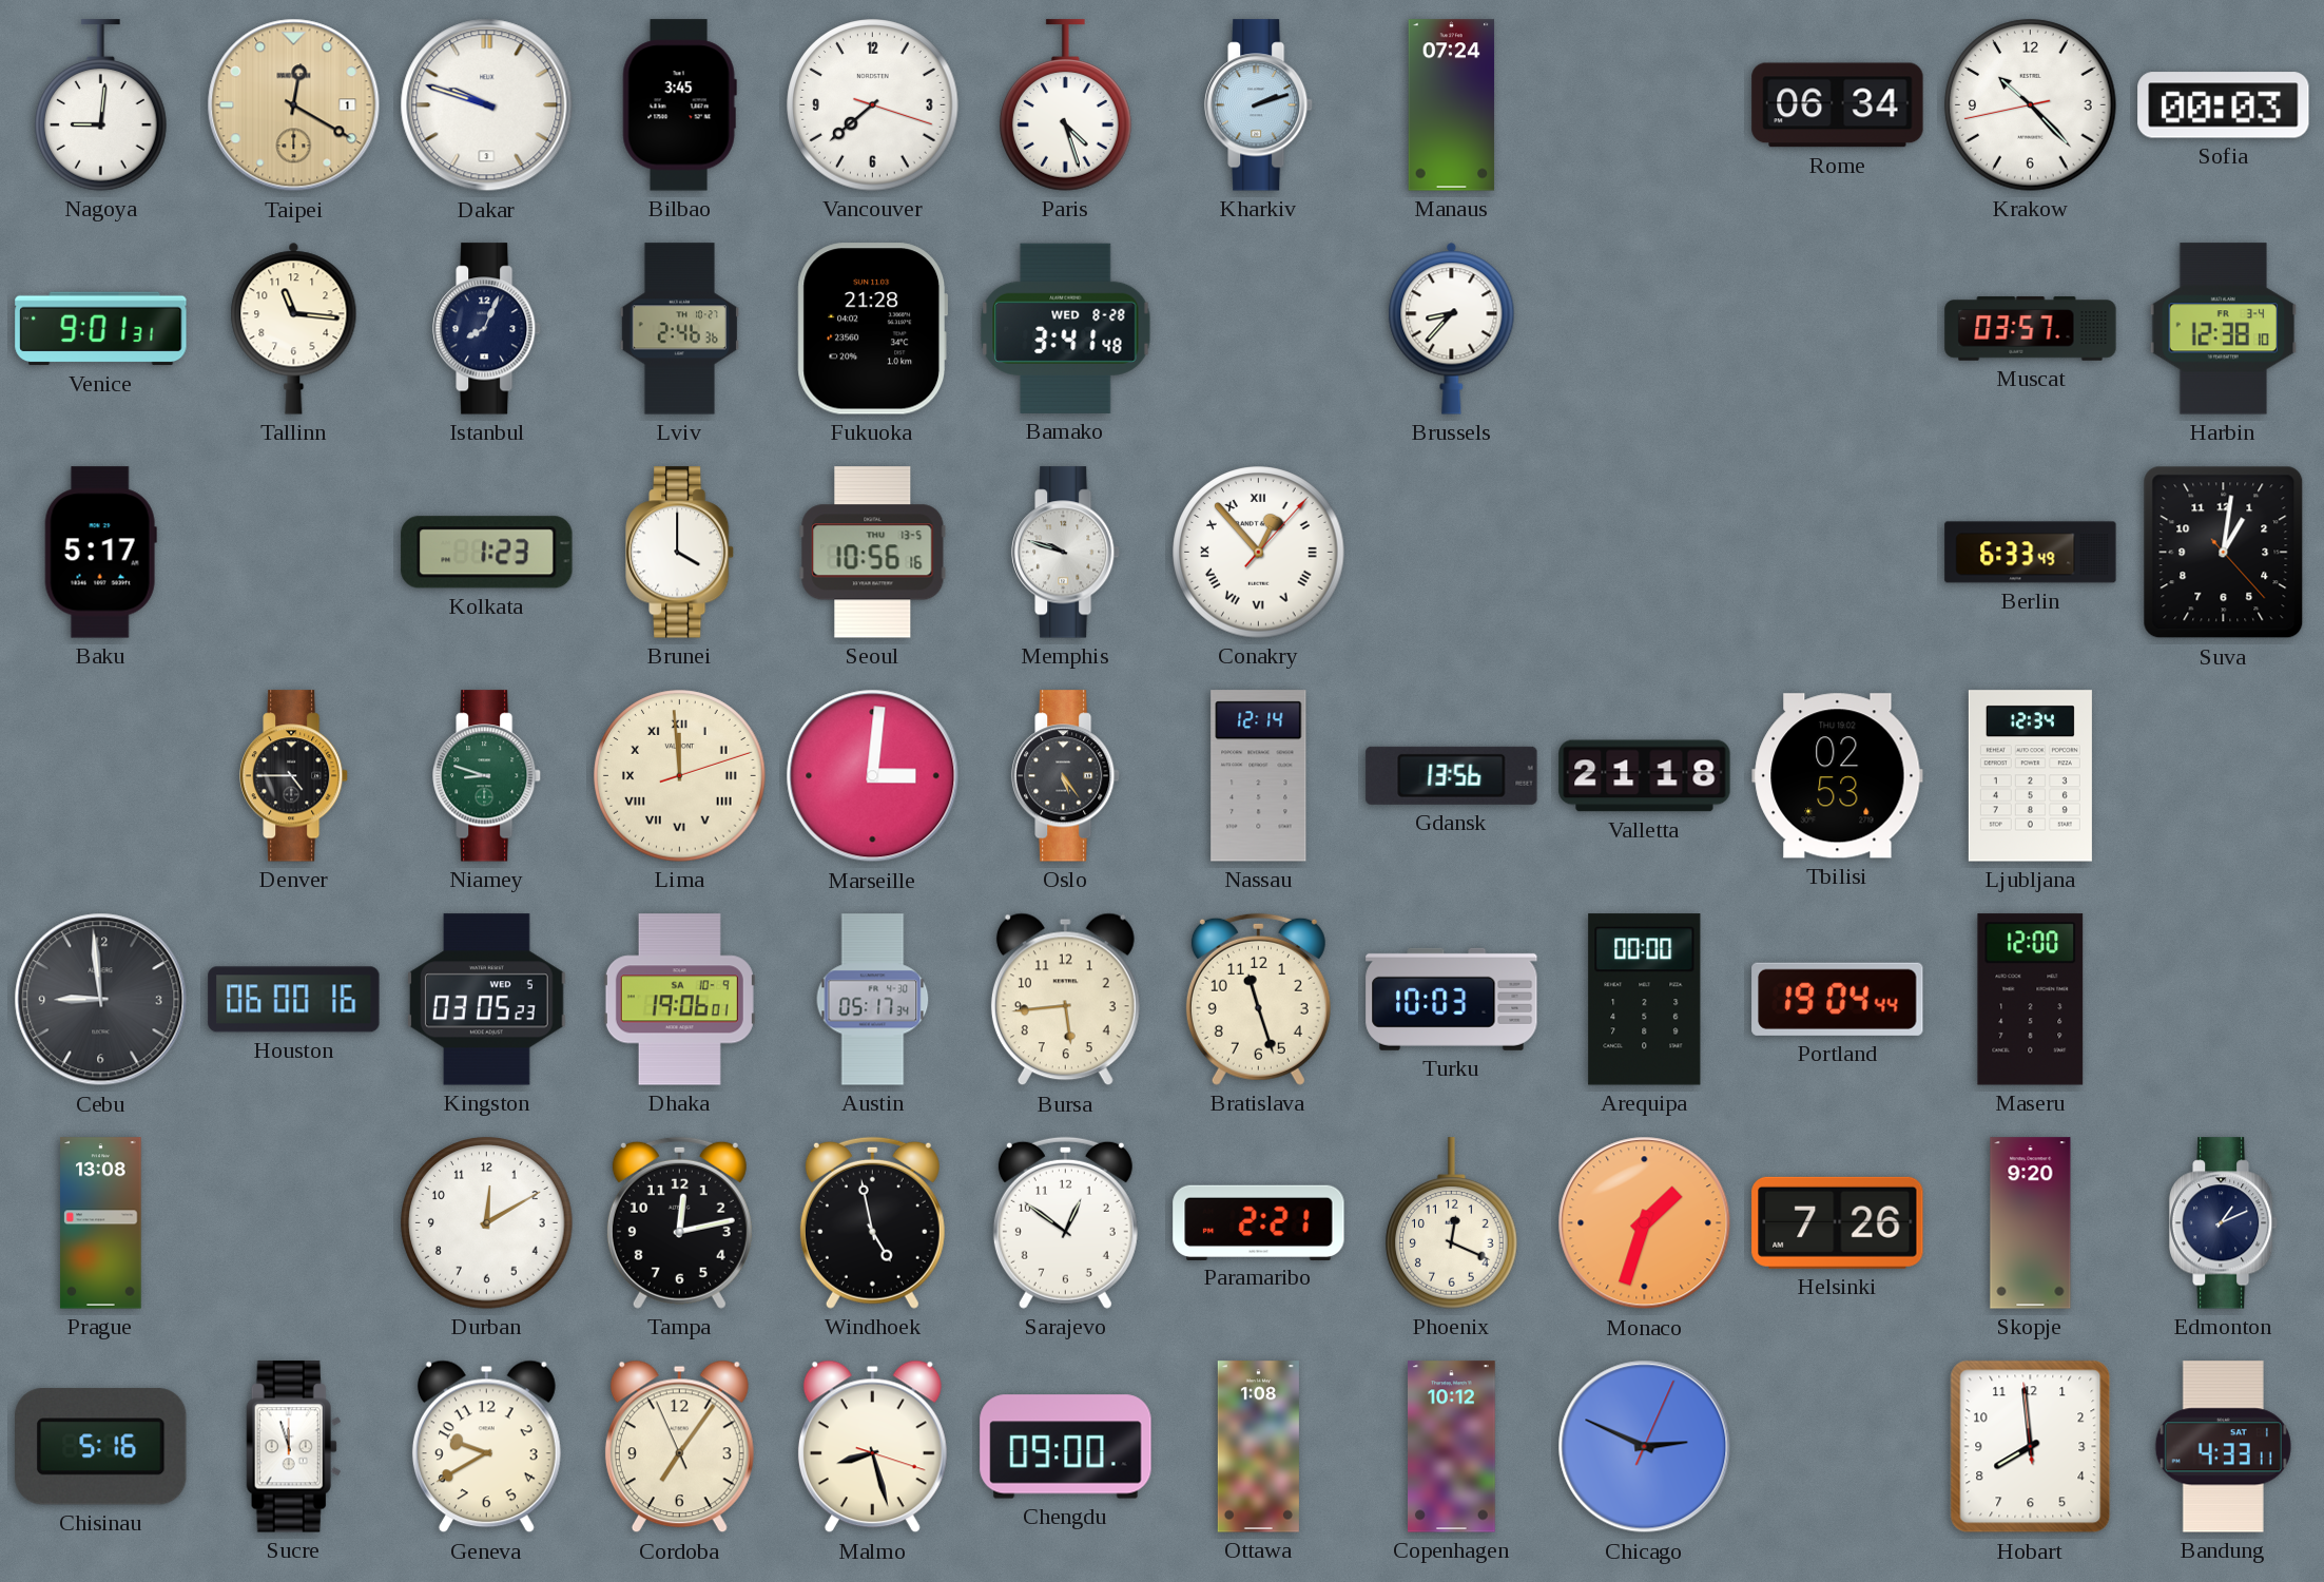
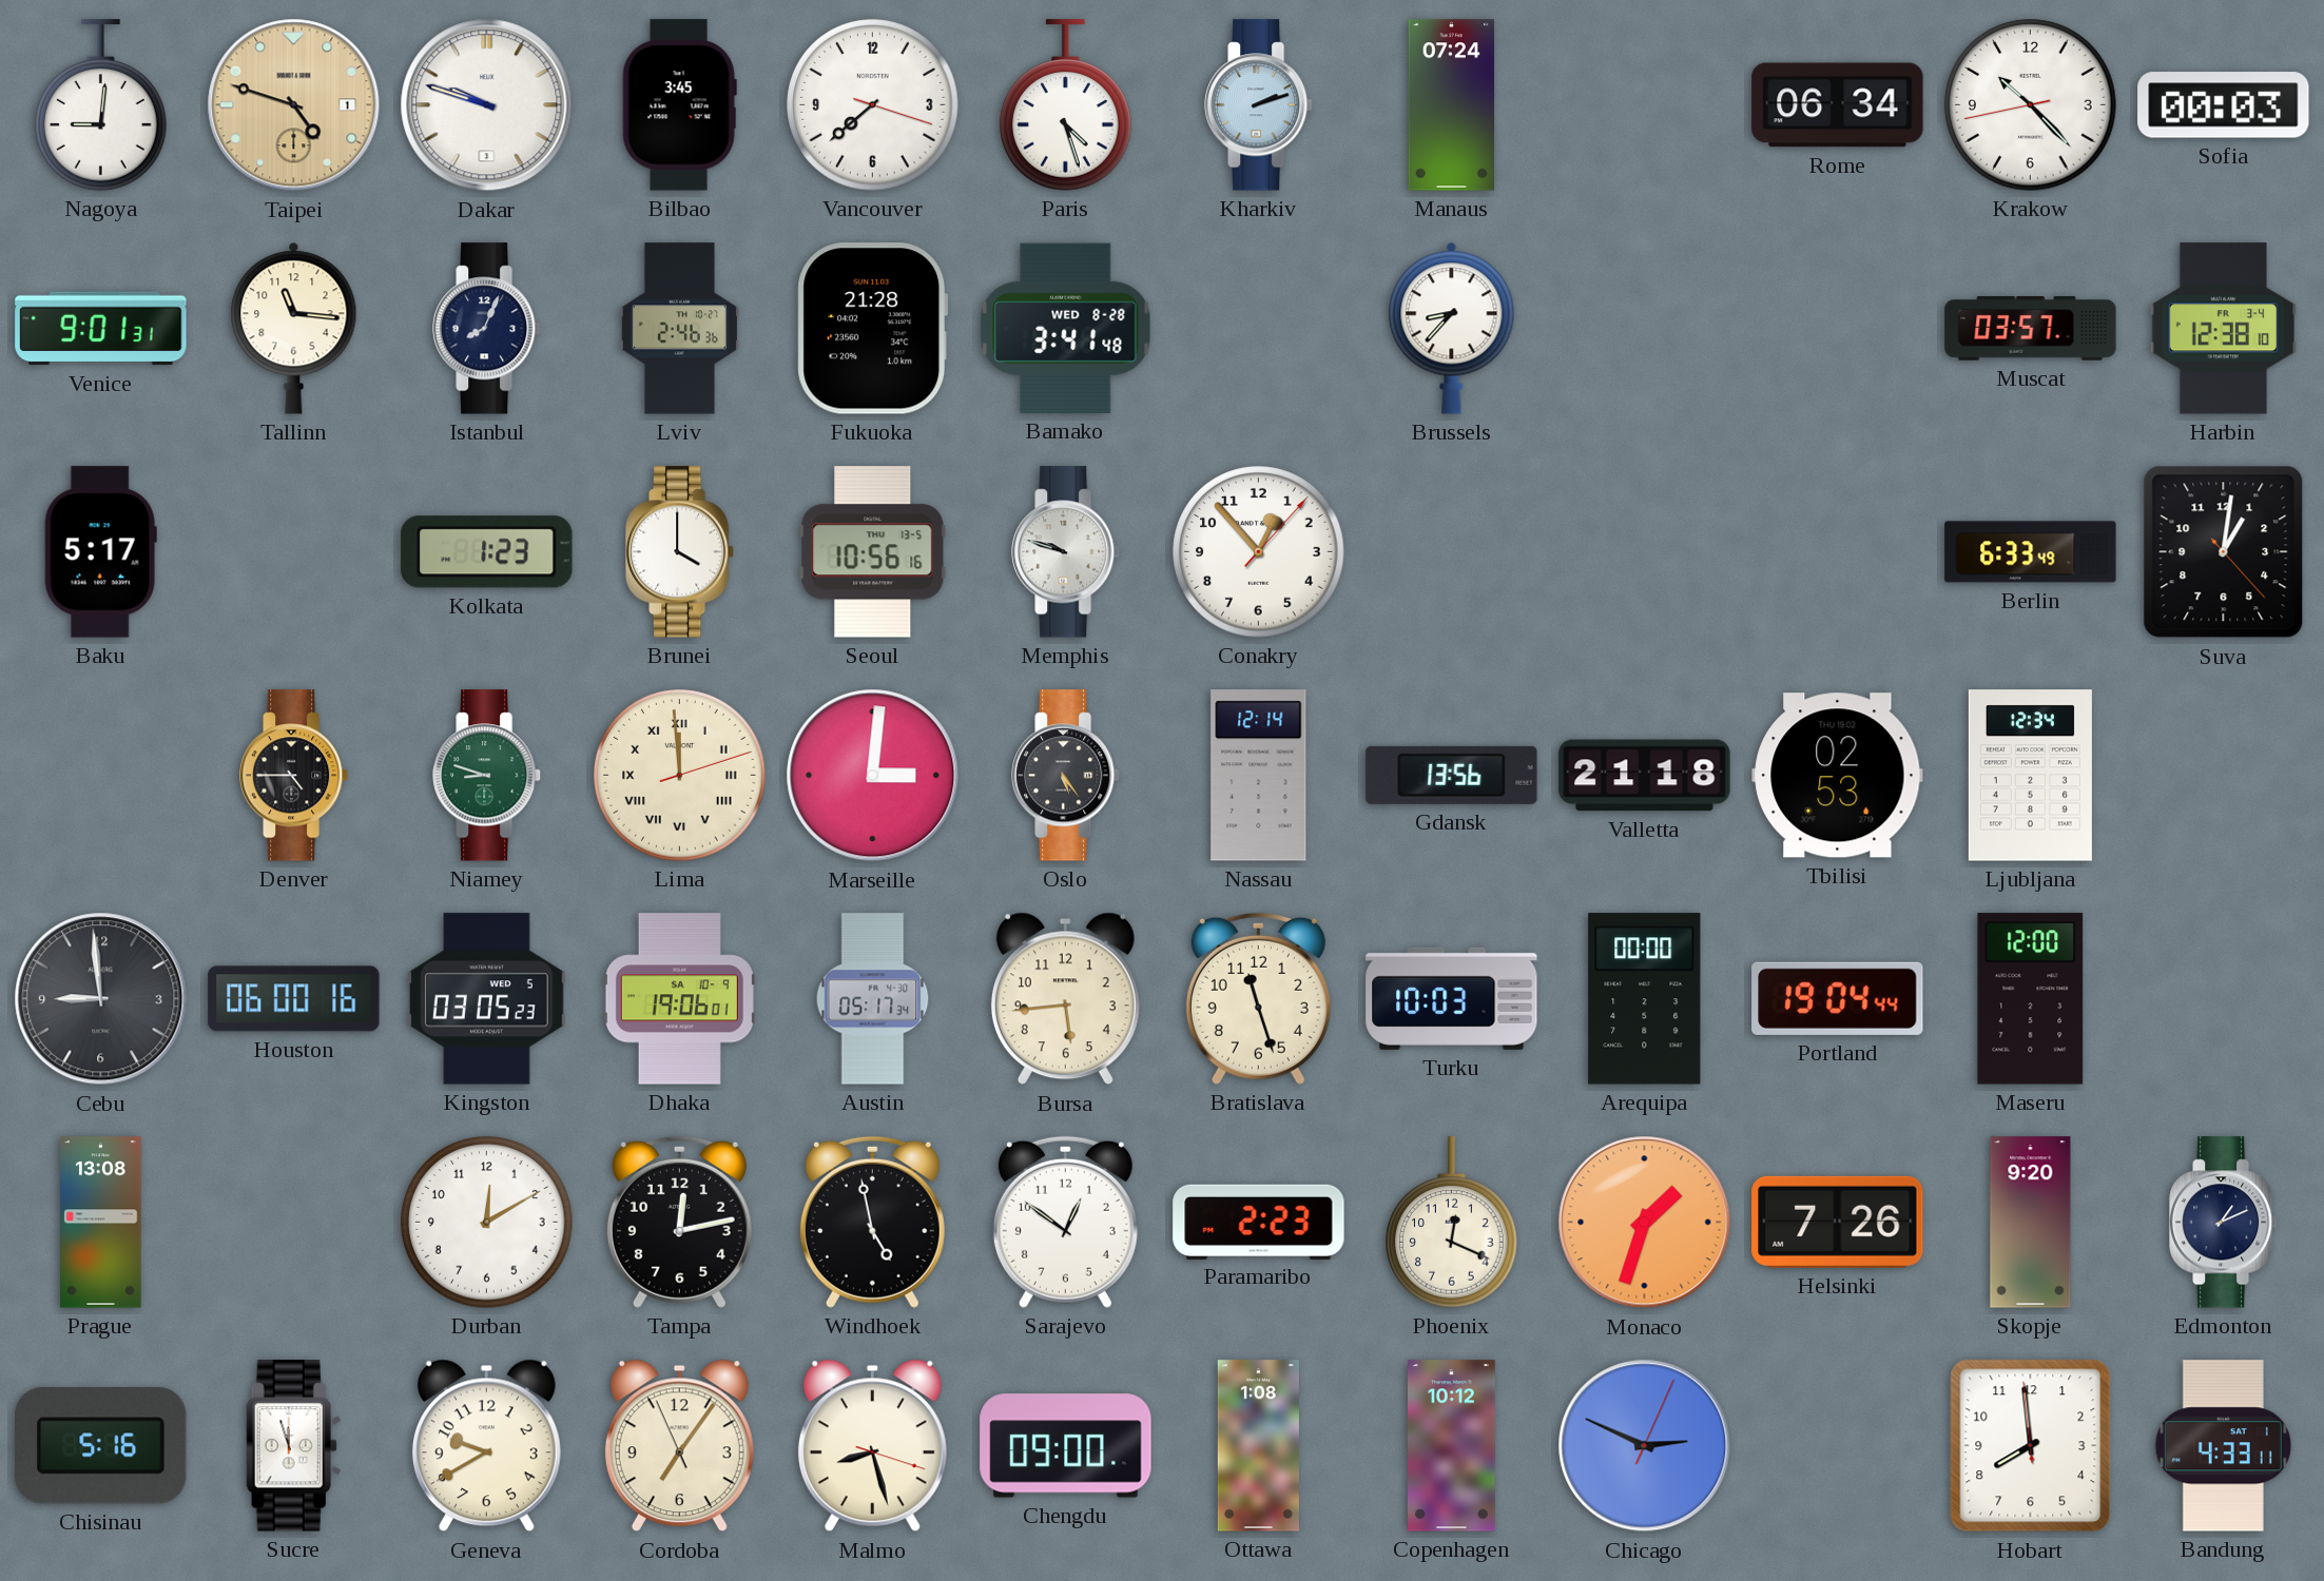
Taipei: 12:20 -> 4:48 (294, 105)
Conakry numerals: Roman -> Arabic (1259, 552)
Paramaribo: 2:21 -> 2:23 (1259, 1222)
